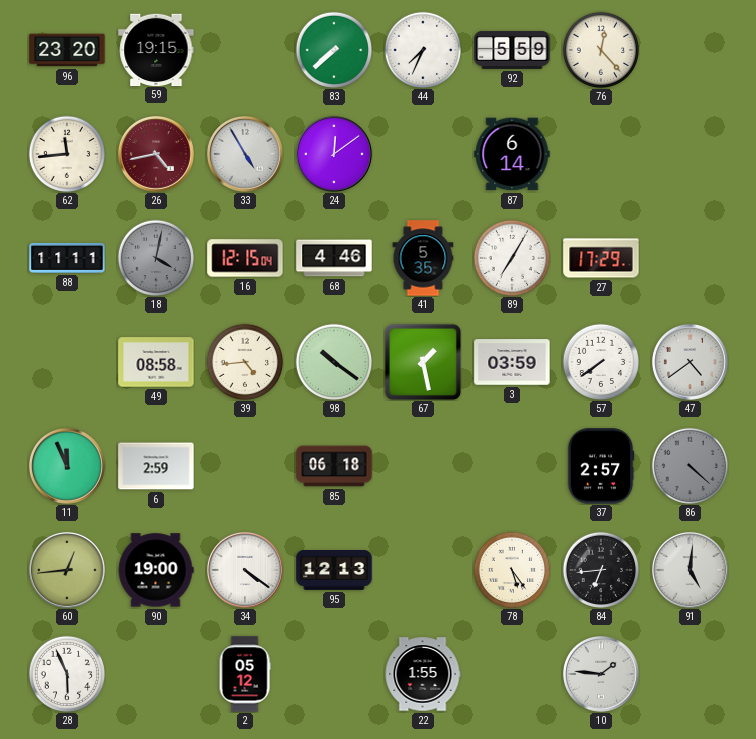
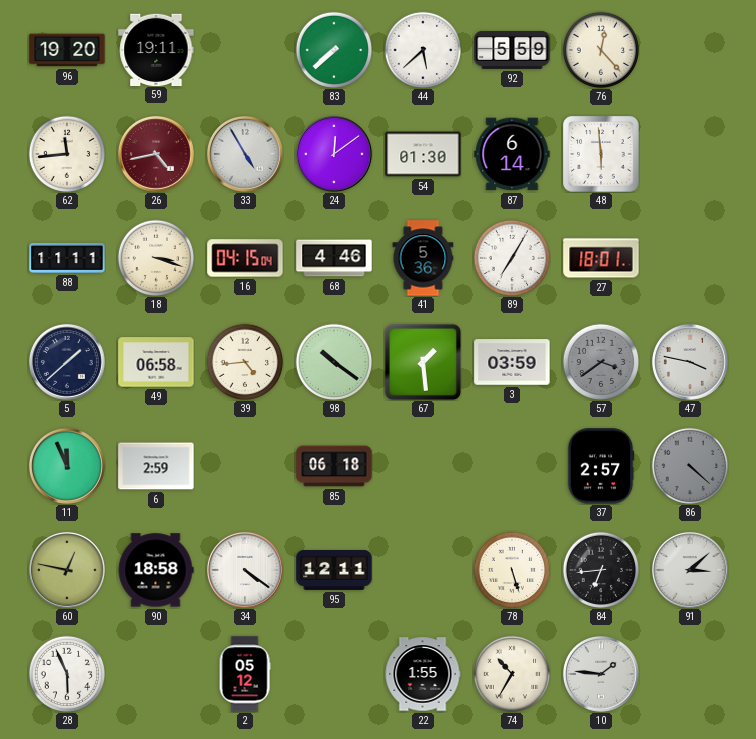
96: 23:20 -> 19:20 (67, 50)
59: 19:15 -> 19:11 (156, 49)
44: 7:34 -> 5:38 (423, 50)
54: none -> 01:30 (423, 154)
48: none -> 5:59 (601, 154)
18: 4:02 -> 3:18 (156, 258)
18 dial: grey -> cream (156, 258)
16: 12:15 -> 04:15 (245, 258)
41: 5:35 -> 5:36 (423, 258)
27: 17:29 -> 18:01 (601, 258)
5: none -> 1:38 (67, 362)
49: 08:58 -> 06:58 (156, 362)
67: 1:28 -> 1:29 (422, 361)
57: 7:39 -> 3:39 (601, 362)
57 dial: white -> grey (601, 362)
47: 4:39 -> 3:47 (690, 362)
60: 12:44 -> 12:47 (67, 570)
90: 19:00 -> 18:58 (156, 570)
95: 12:13 -> 12:11 (334, 570)
78: 5:24 -> 5:27 (512, 570)
91: 5:01 -> 3:08 (690, 570)
74: none -> 10:35 (512, 674)
